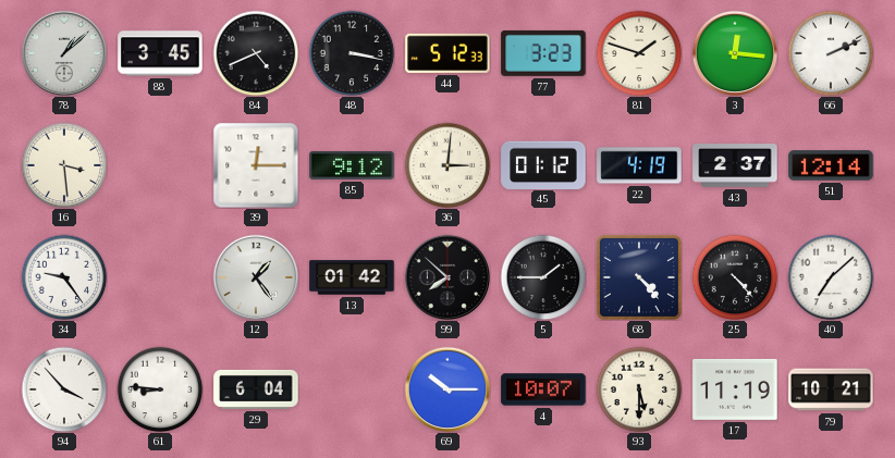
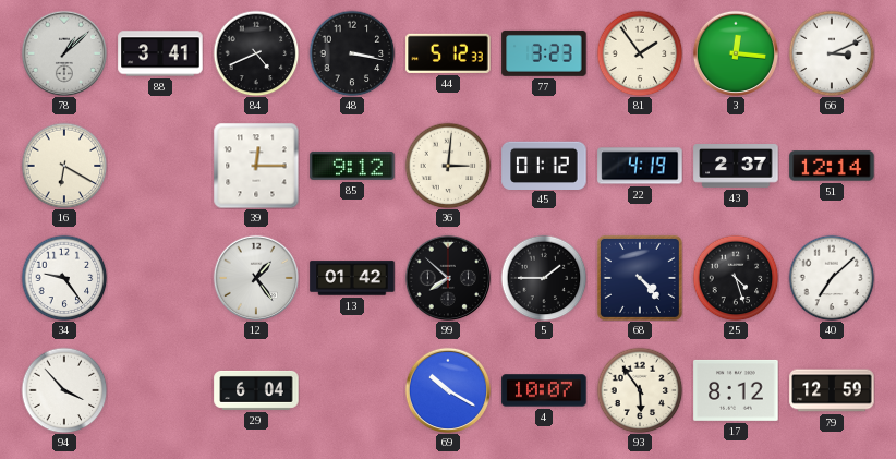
88: 3:45 -> 3:41 (160, 53)
81: 1:48 -> 1:54 (640, 53)
66: 2:11 -> 3:11 (832, 53)
16: 3:29 -> 6:20 (64, 166)
25: 4:23 -> 4:27 (736, 278)
61: 8:46 -> none (160, 389)
69: 10:15 -> 10:20 (447, 389)
93: 5:30 -> 5:54 (640, 390)
17: 11:19 -> 8:12 (736, 390)
79: 10:21 -> 12:59 (832, 390)
